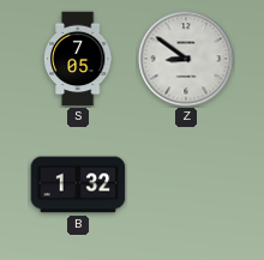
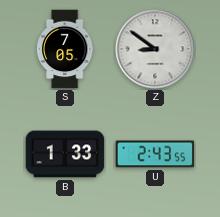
B: 1:32 -> 1:33 (65, 154)
U: none -> 2:43 (155, 154)
